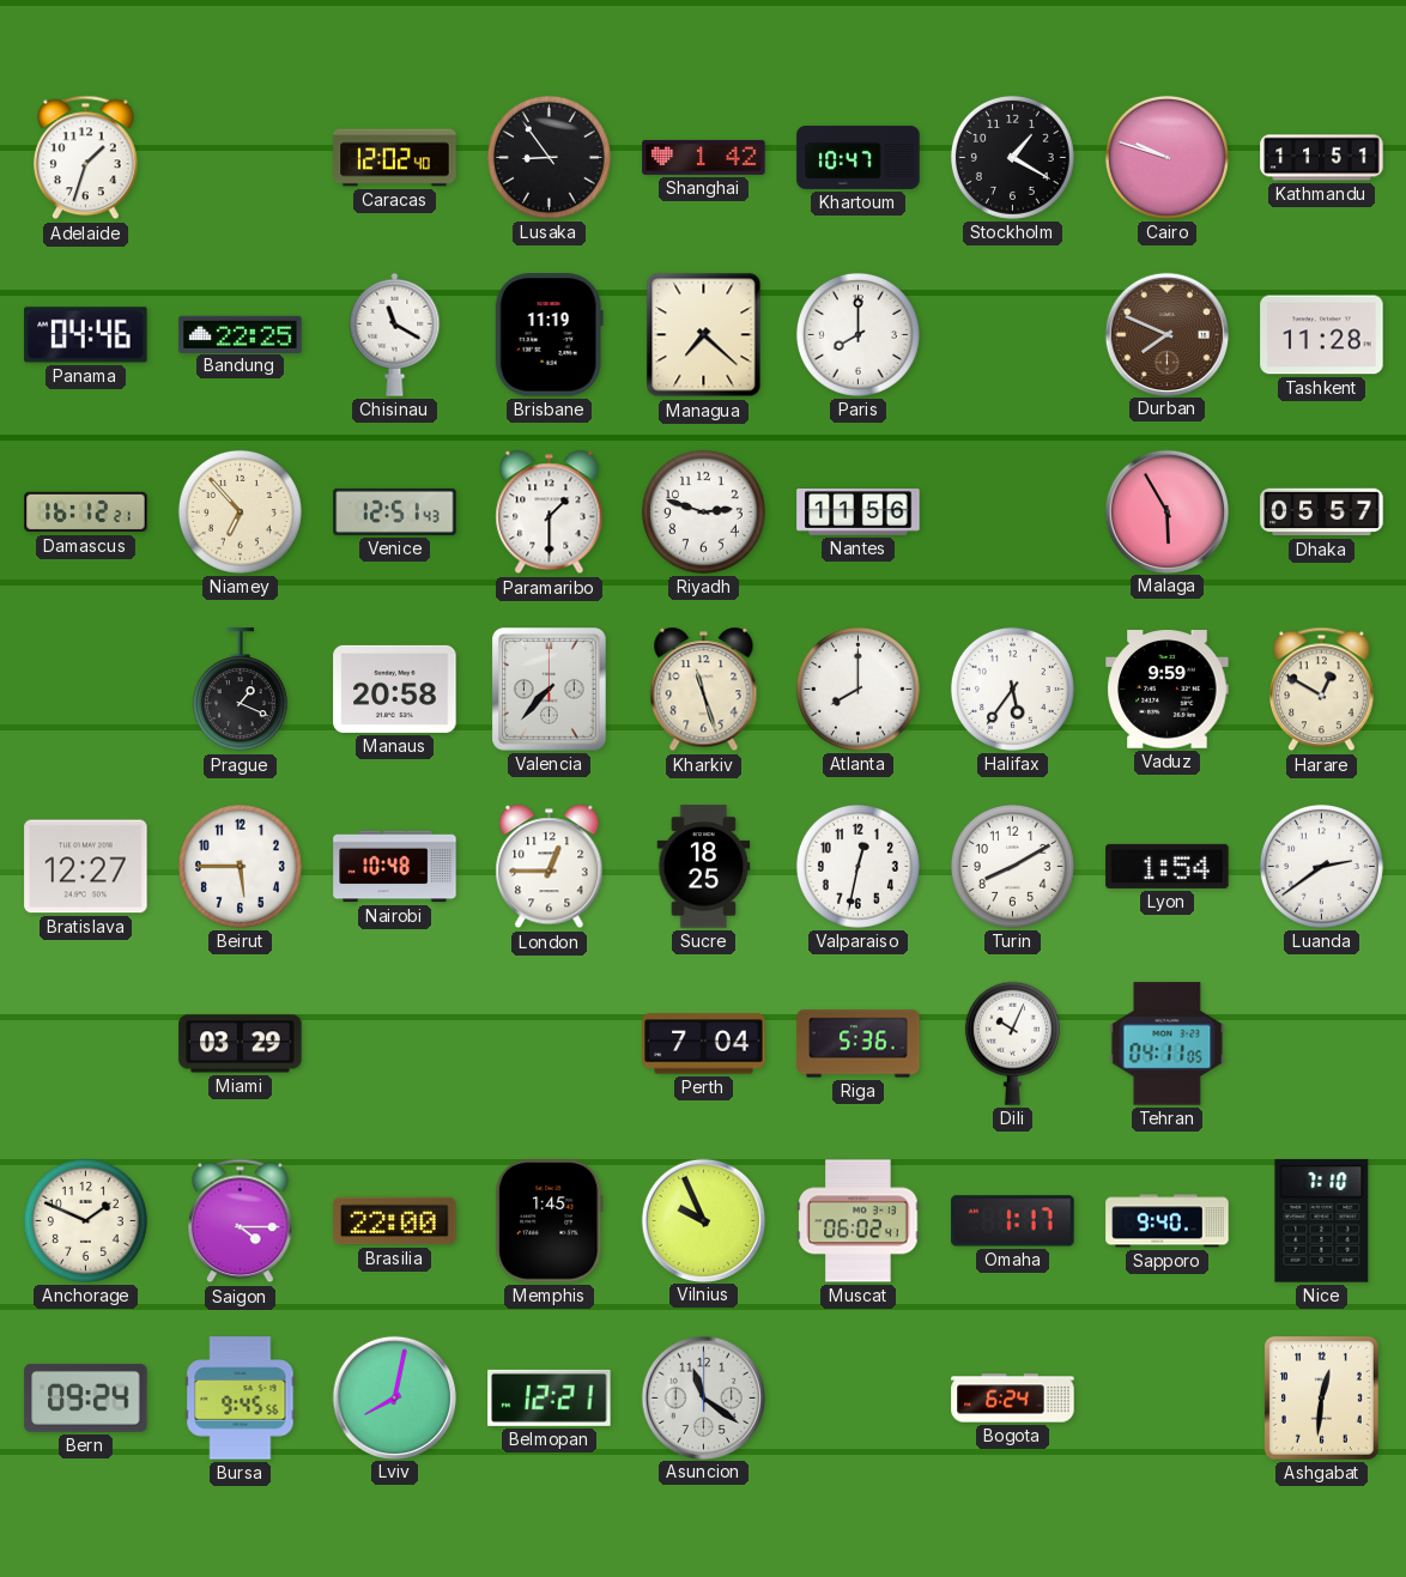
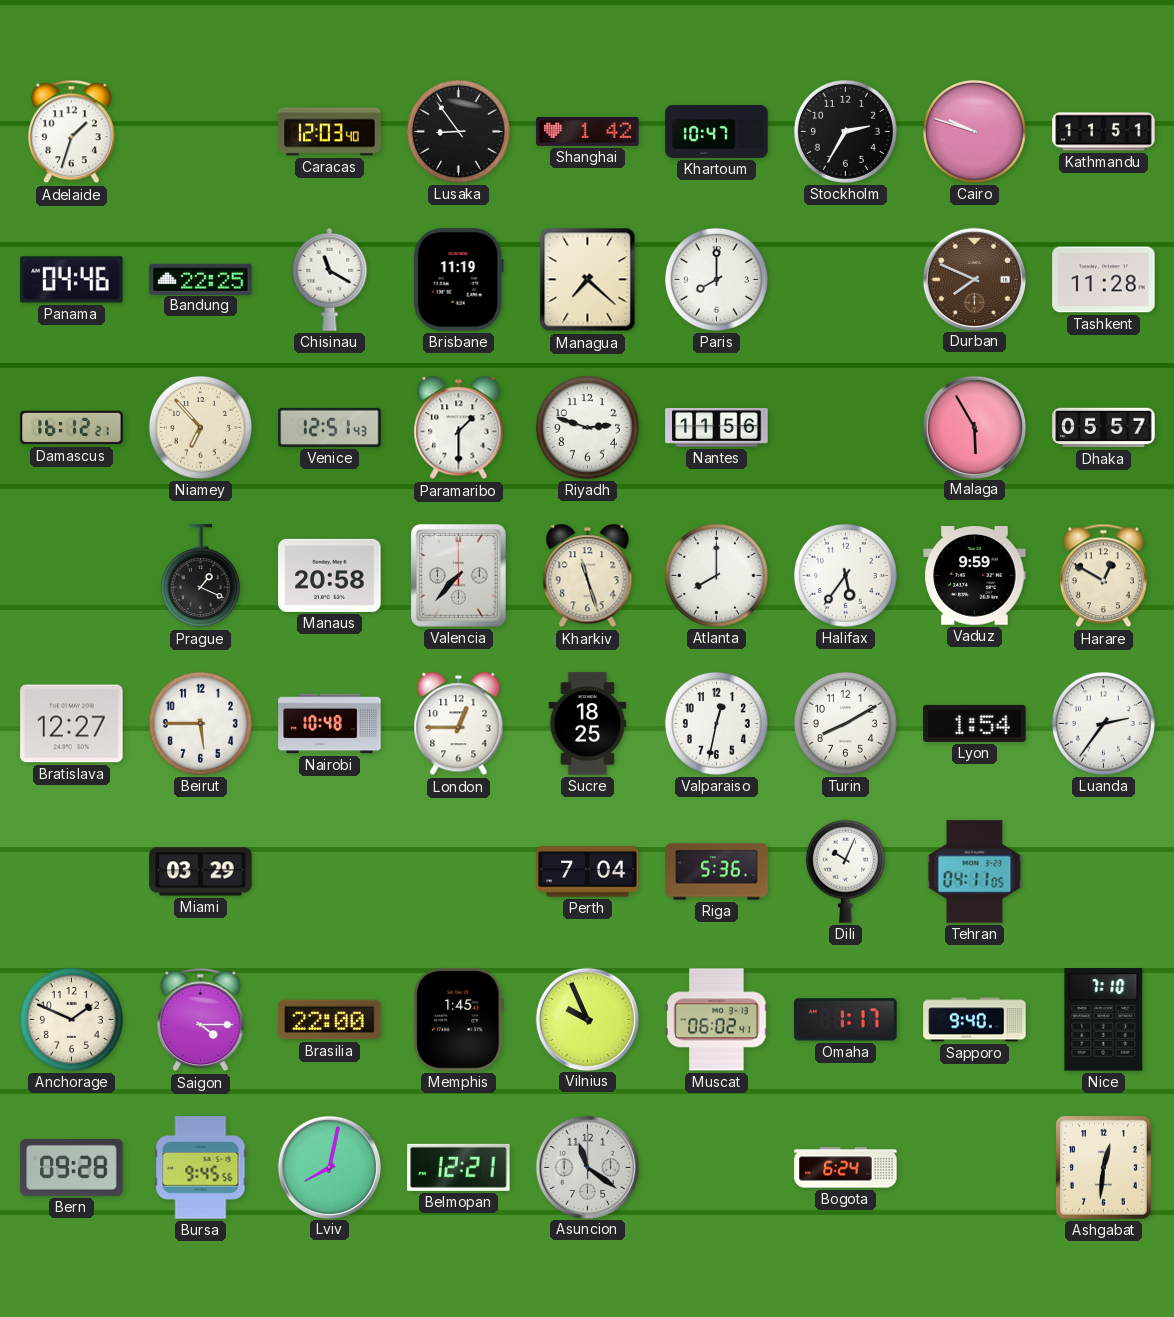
Caracas: 12:02 -> 12:03 (330, 132)
Stockholm: 1:20 -> 2:35 (845, 131)
Luanda: 2:39 -> 2:36 (1103, 723)
Bern: 09:24 -> 09:28 (72, 1167)
